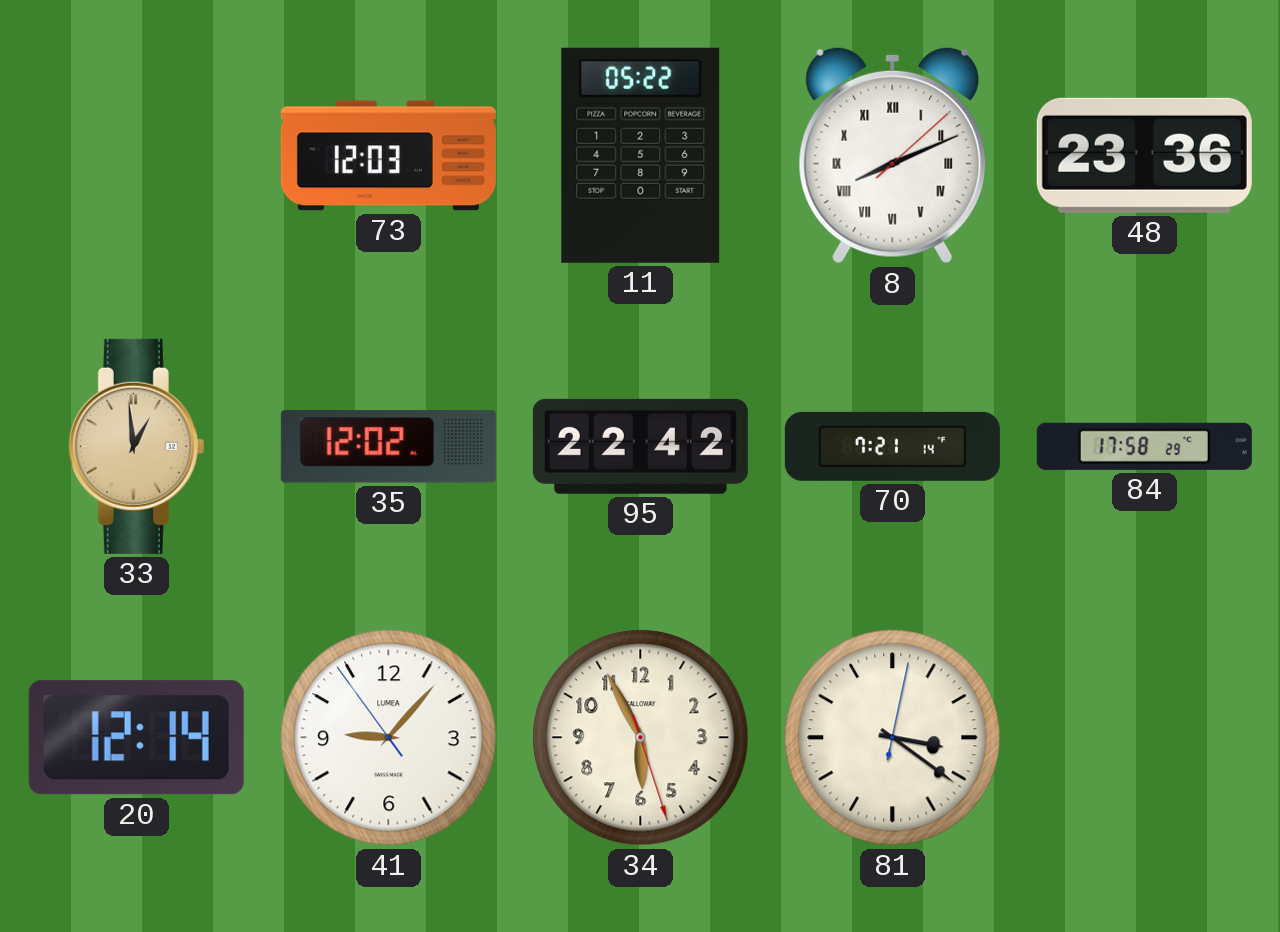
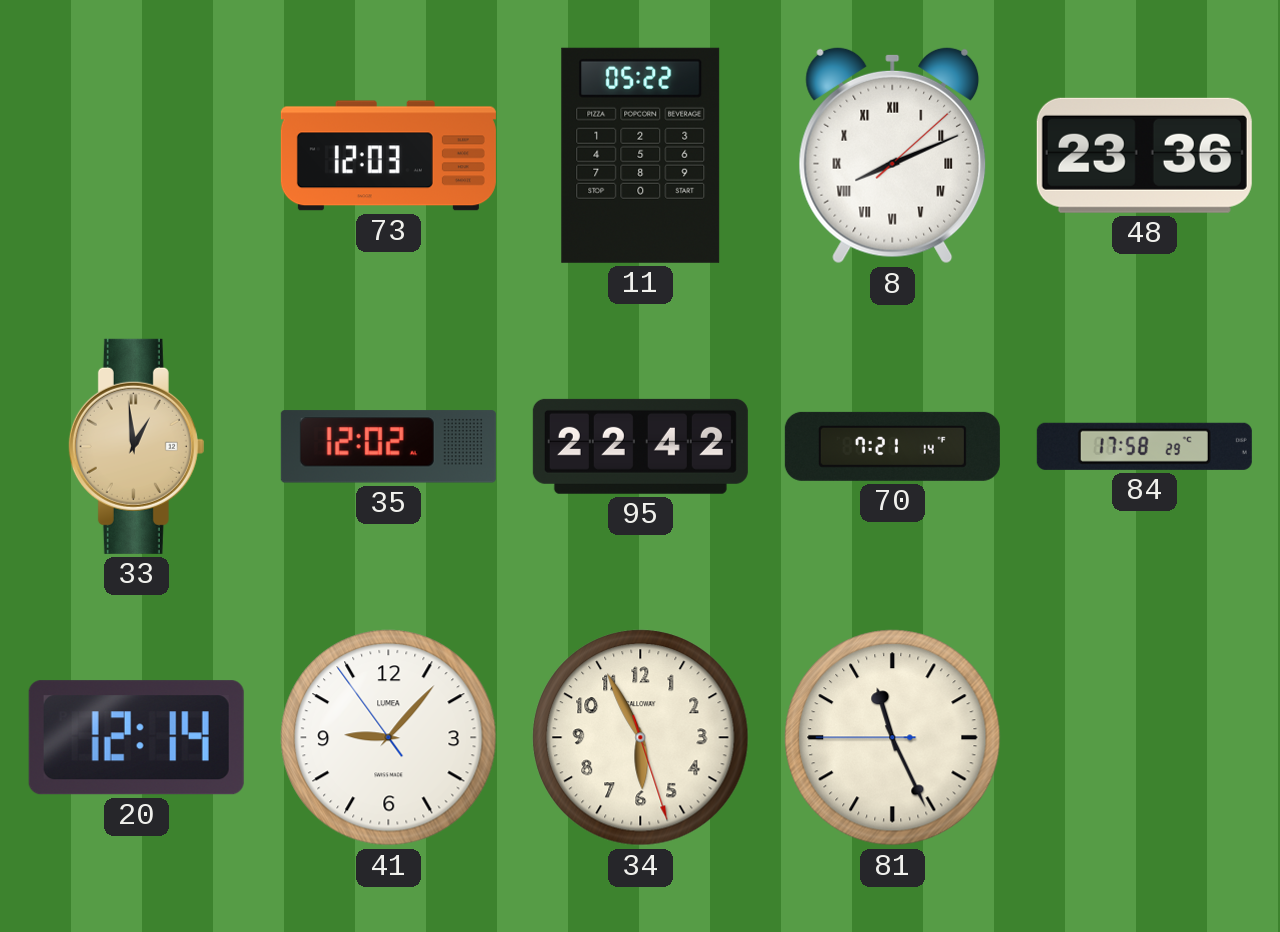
81: 3:21 -> 11:25 (893, 738)
